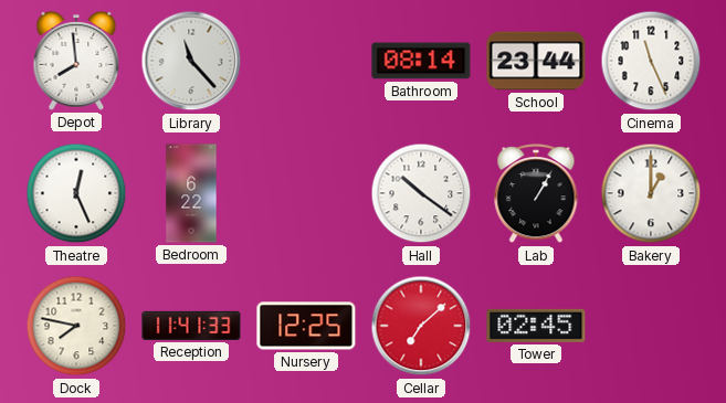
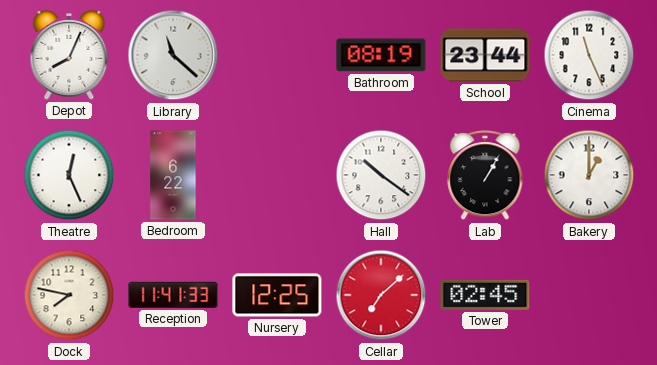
Depot: 7:59 -> 8:04 (69, 56)
Library: 11:23 -> 11:22 (173, 55)
Bathroom: 08:14 -> 08:19 (381, 55)
